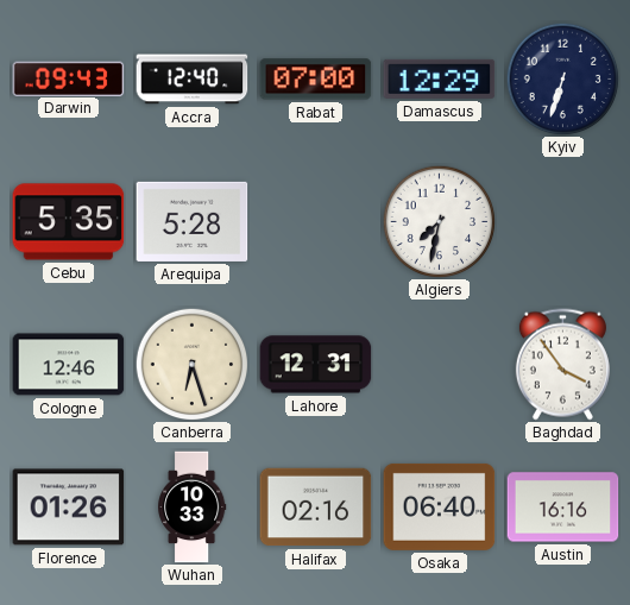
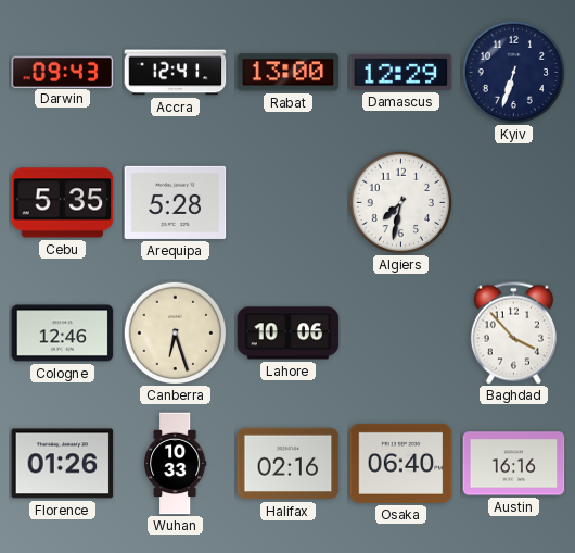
Accra: 12:40 -> 12:41 (176, 73)
Rabat: 07:00 -> 13:00 (289, 73)
Lahore: 12:31 -> 10:06 (289, 334)
Baghdad: 3:54 -> 3:53 (513, 334)
